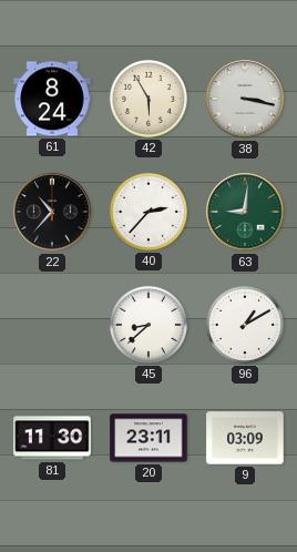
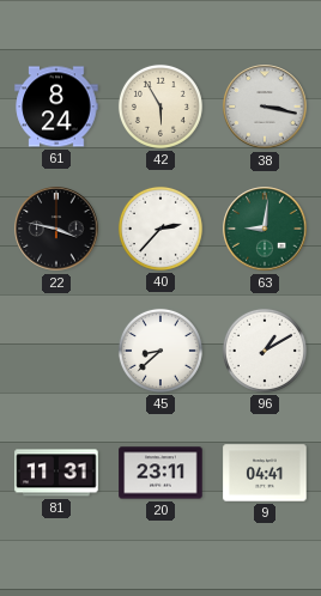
22: 10:37 -> 3:47 (56, 229)
81: 11:30 -> 11:31 (56, 473)
9: 03:09 -> 04:41 (265, 473)
